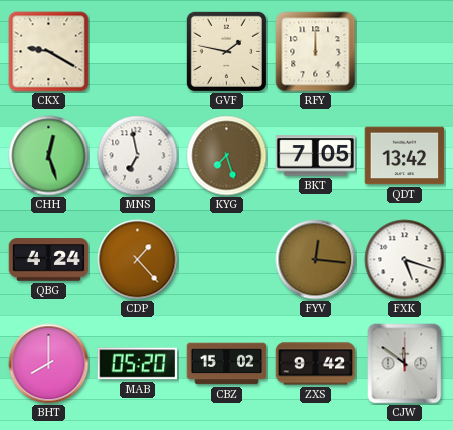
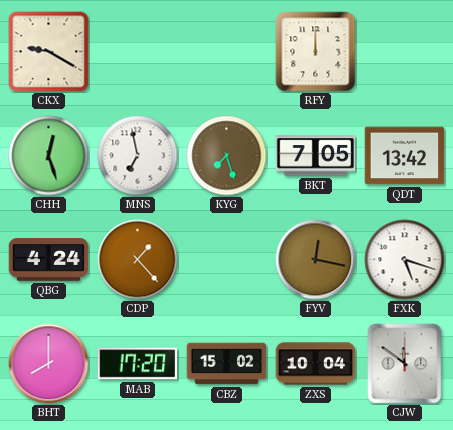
GVF: 1:47 -> none (226, 51)
FYV: 12:16 -> 12:17 (316, 260)
MAB: 05:20 -> 17:20 (138, 364)
ZXS: 9:42 -> 10:04 (316, 364)
